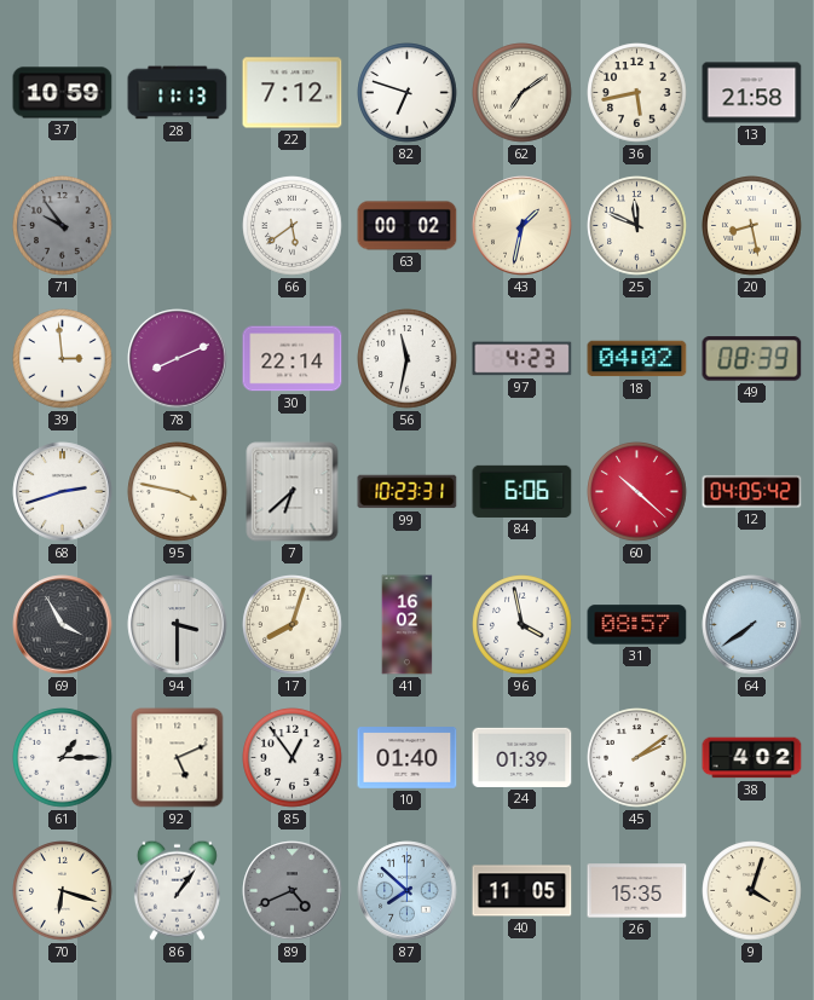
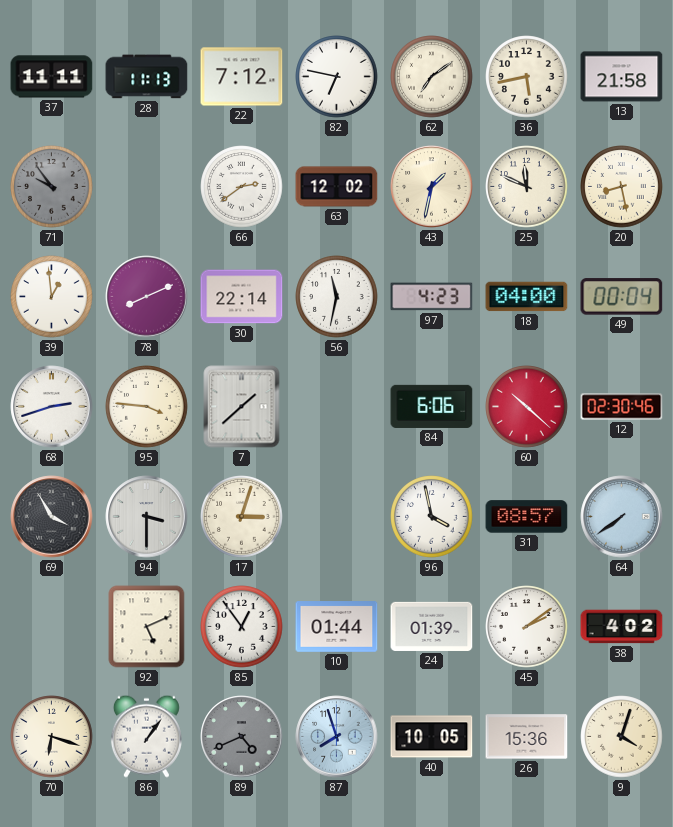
37: 10:59 -> 11:11 (52, 77)
82: 6:48 -> 6:47 (337, 77)
66: 5:39 -> 2:39 (242, 187)
63: 00:02 -> 12:02 (337, 187)
39: 2:59 -> 12:59 (52, 297)
18: 04:02 -> 04:00 (527, 297)
49: 08:39 -> 00:04 (622, 297)
95: 3:47 -> 3:46 (147, 407)
7: 6:38 -> 1:38 (242, 407)
99: 10:23 -> none (408, 492)
12: 04:05 -> 02:30 (622, 407)
17: 8:03 -> 3:03 (242, 517)
41: 16:02 -> none (408, 625)
61: 1:15 -> none (63, 758)
10: 01:40 -> 01:44 (337, 627)
87: 7:52 -> 7:57 (337, 737)
40: 11:05 -> 10:05 (432, 737)
26: 15:35 -> 15:36 (527, 737)
